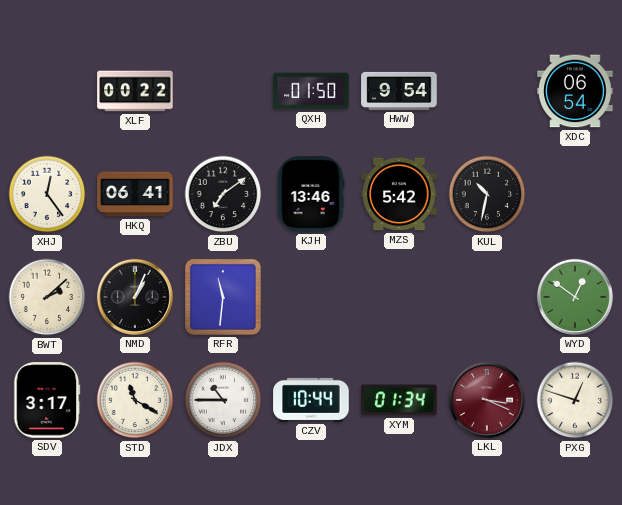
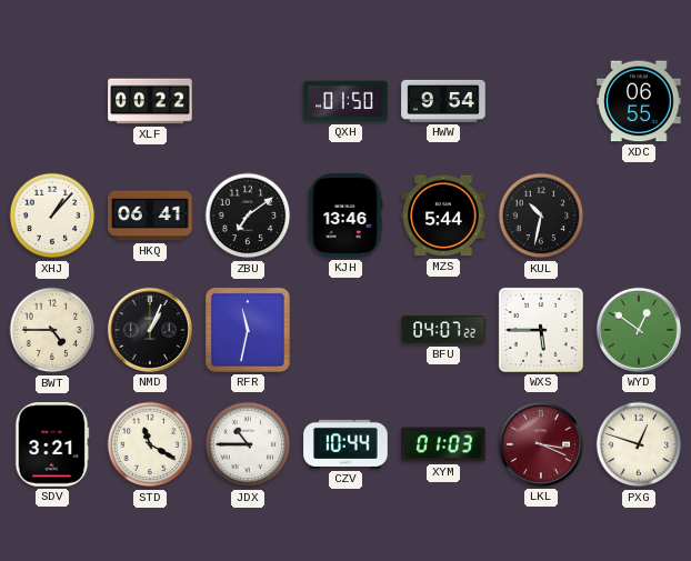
XDC: 06:54 -> 06:55 (639, 101)
XHJ: 12:24 -> 1:07 (52, 216)
MZS: 5:42 -> 5:44 (443, 216)
BWT: 2:08 -> 4:45 (52, 330)
RFR: 11:31 -> 11:32 (248, 330)
BFU: none -> 04:07 (443, 330)
WXS: none -> 5:45 (541, 330)
SDV: 3:17 -> 3:21 (52, 444)
XYM: 01:34 -> 01:03 (443, 444)
